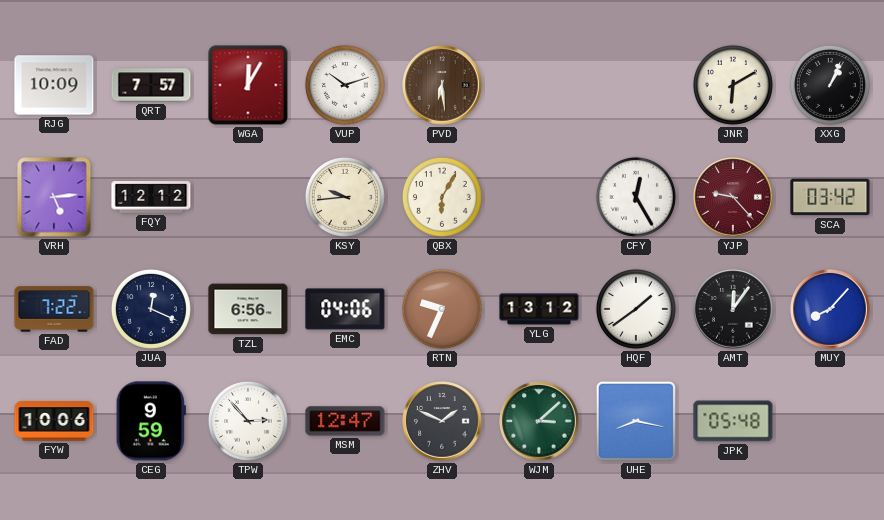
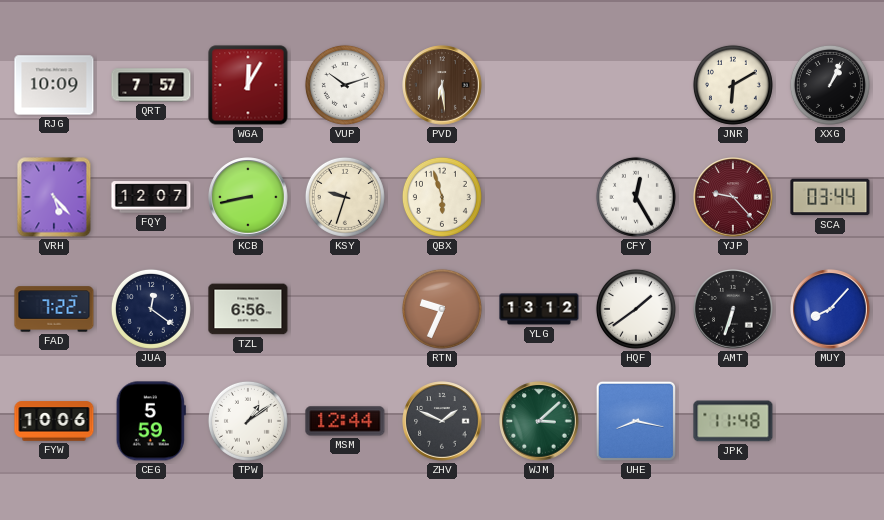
VRH: 5:14 -> 5:23 (54, 197)
FQY: 12:12 -> 12:07 (151, 197)
KCB: none -> 8:43 (248, 197)
KSY: 9:44 -> 9:33 (345, 197)
QBX: 6:05 -> 5:57 (442, 197)
SCA: 03:42 -> 03:44 (830, 197)
JUA: 12:19 -> 12:21 (151, 309)
EMC: 04:06 -> none (345, 309)
AMT: 12:06 -> 6:33 (733, 309)
CEG: 9:59 -> 5:59 (151, 421)
TPW: 2:53 -> 1:09 (248, 421)
MSM: 12:47 -> 12:44 (345, 421)
JPK: 05:48 -> 11:48 (733, 421)
